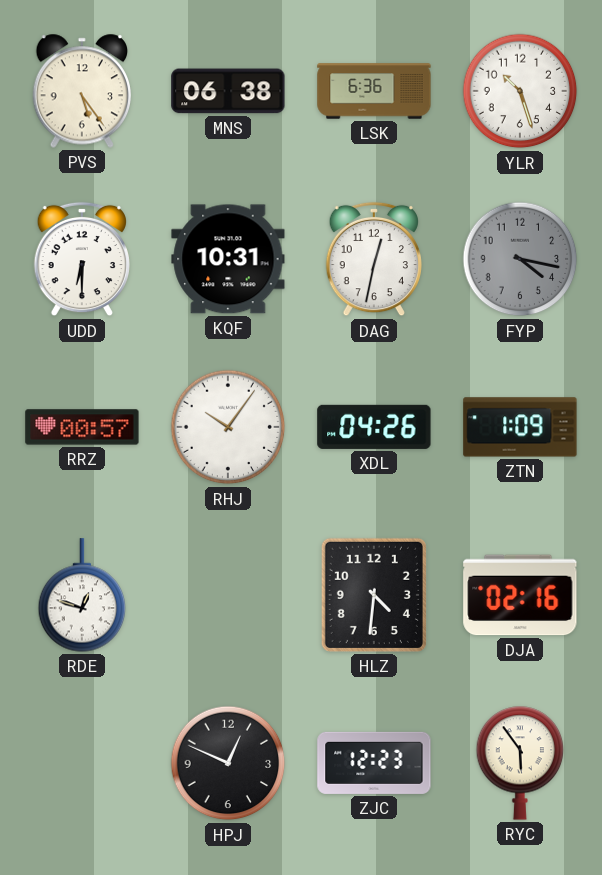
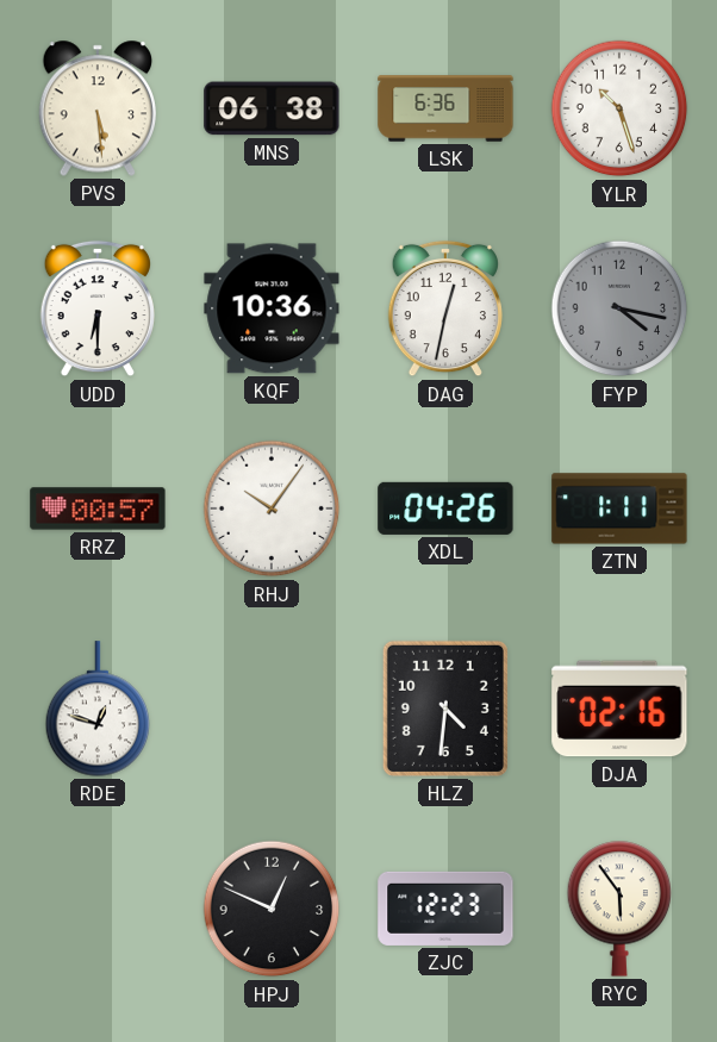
PVS: 5:24 -> 5:29 (96, 108)
KQF: 10:31 -> 10:36 (272, 308)
ZTN: 1:09 -> 1:11 (619, 508)
